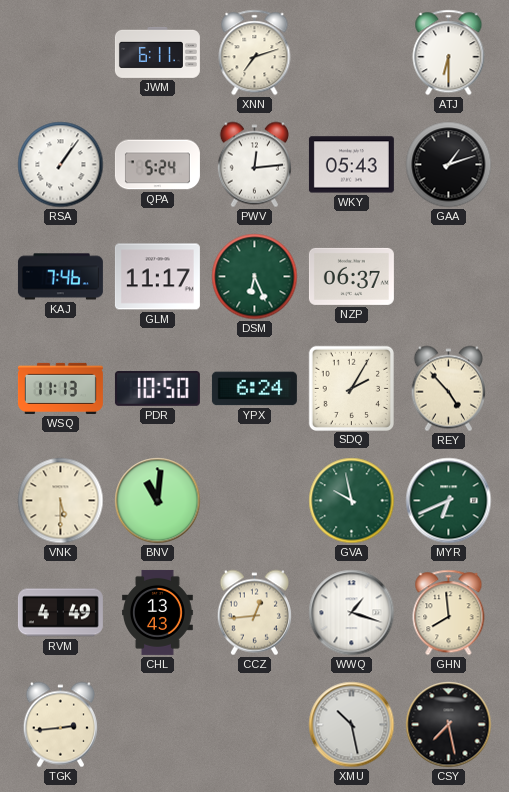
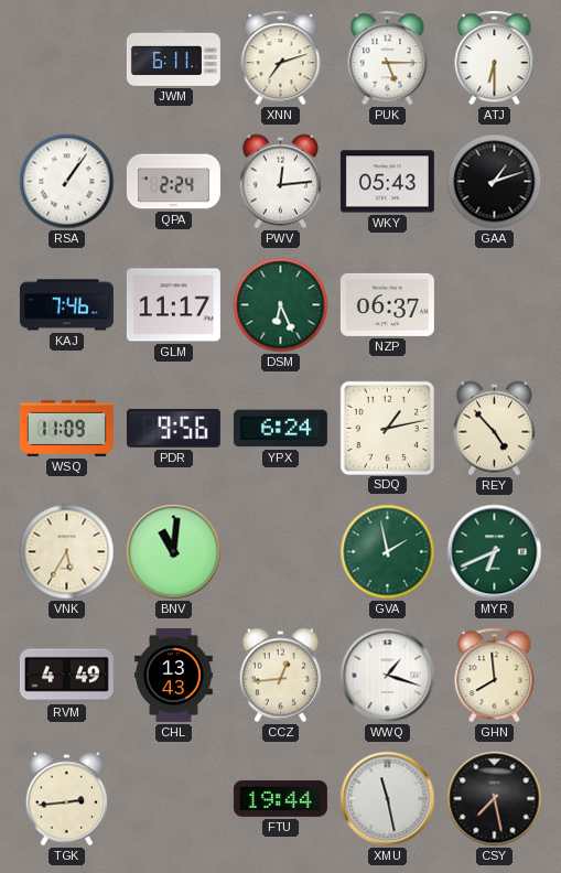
PUK: none -> 5:15 (388, 58)
QPA: 5:24 -> 2:24 (173, 182)
WSQ: 11:13 -> 11:09 (66, 428)
PDR: 10:50 -> 9:56 (173, 428)
SDQ: 2:05 -> 1:13 (387, 428)
VNK: 5:30 -> 5:35 (67, 552)
GVA: 9:58 -> 1:58 (388, 552)
FTU: none -> 19:44 (280, 798)
XMU: 10:28 -> 11:28 (388, 799)
